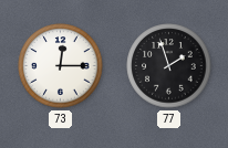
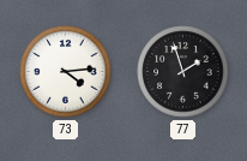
73: 12:15 -> 4:14 (66, 72)
